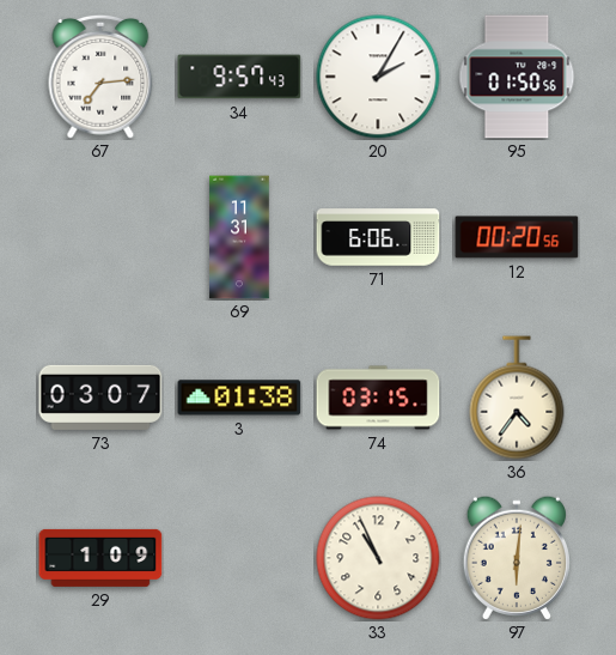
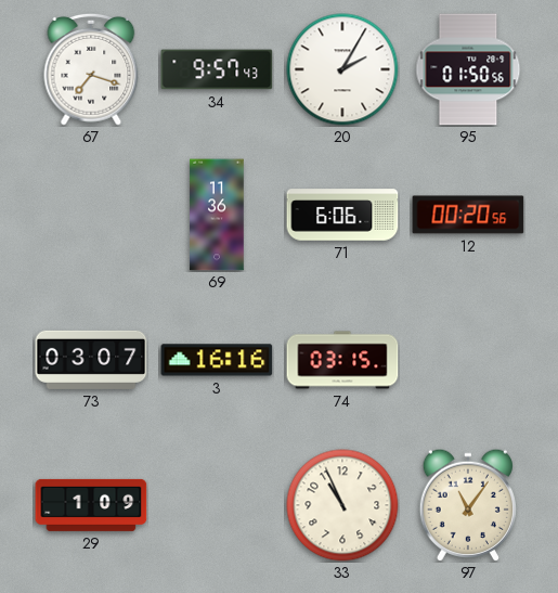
67: 7:14 -> 7:18 (91, 69)
69: 11:31 -> 11:36 (217, 215)
3: 01:38 -> 16:16 (217, 360)
36: 4:36 -> none (517, 398)
97: 6:01 -> 11:06 (468, 505)
